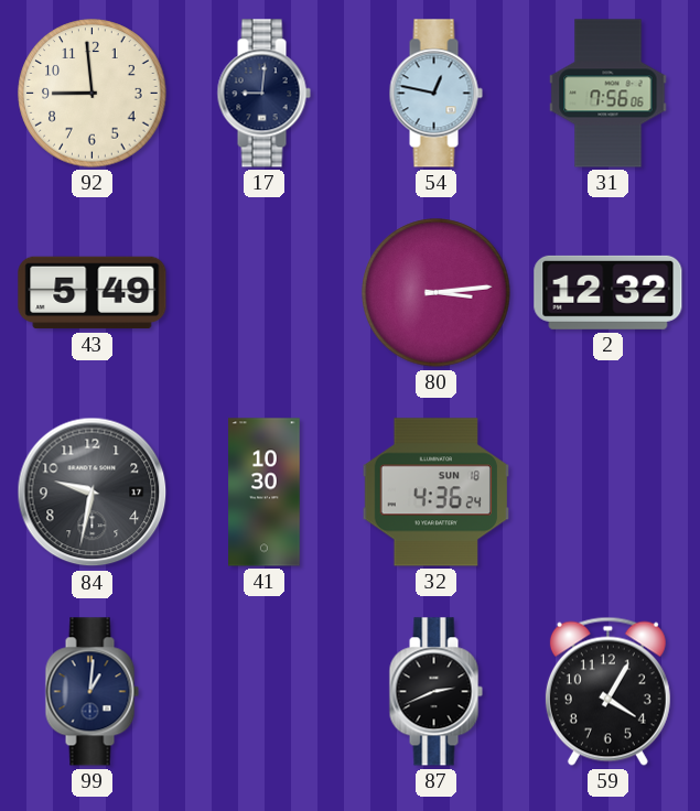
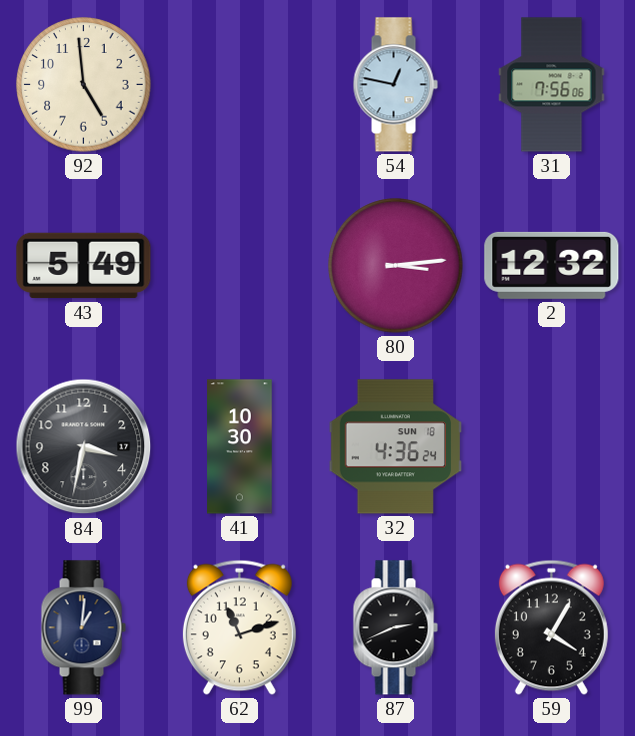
92: 8:59 -> 4:59 (84, 85)
17: 9:01 -> none (263, 94)
84: 9:32 -> 3:32 (84, 447)
62: none -> 11:12 (239, 627)
